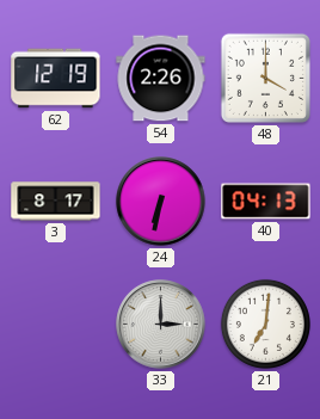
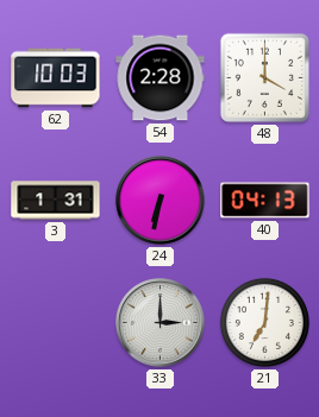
62: 12:19 -> 10:03 (56, 78)
54: 2:26 -> 2:28 (161, 78)
3: 8:17 -> 1:31 (56, 201)
